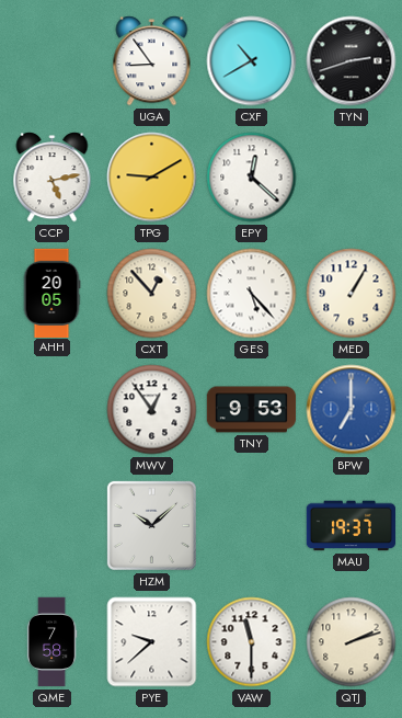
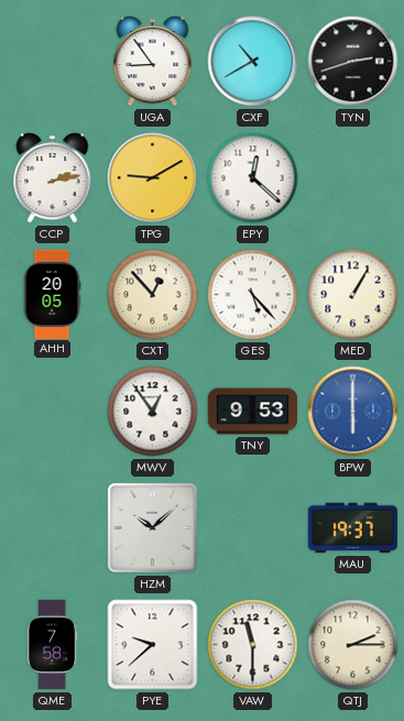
CCP: 5:13 -> 2:13 (53, 178)
BPW: 7:00 -> 6:00 (353, 412)
QTJ: 2:12 -> 2:15 (353, 645)
